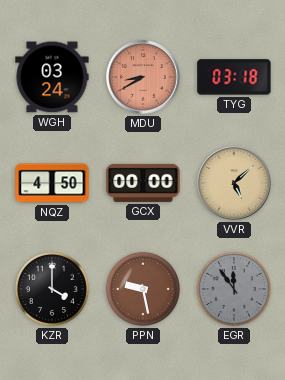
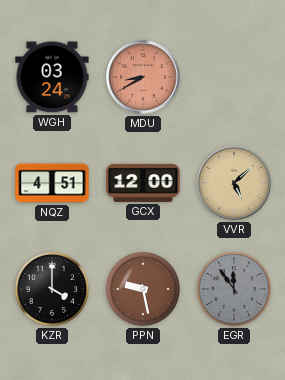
TYG: 03:18 -> none (234, 77)
NQZ: 4:50 -> 4:51 (52, 183)
GCX: 00:00 -> 12:00 (143, 183)
